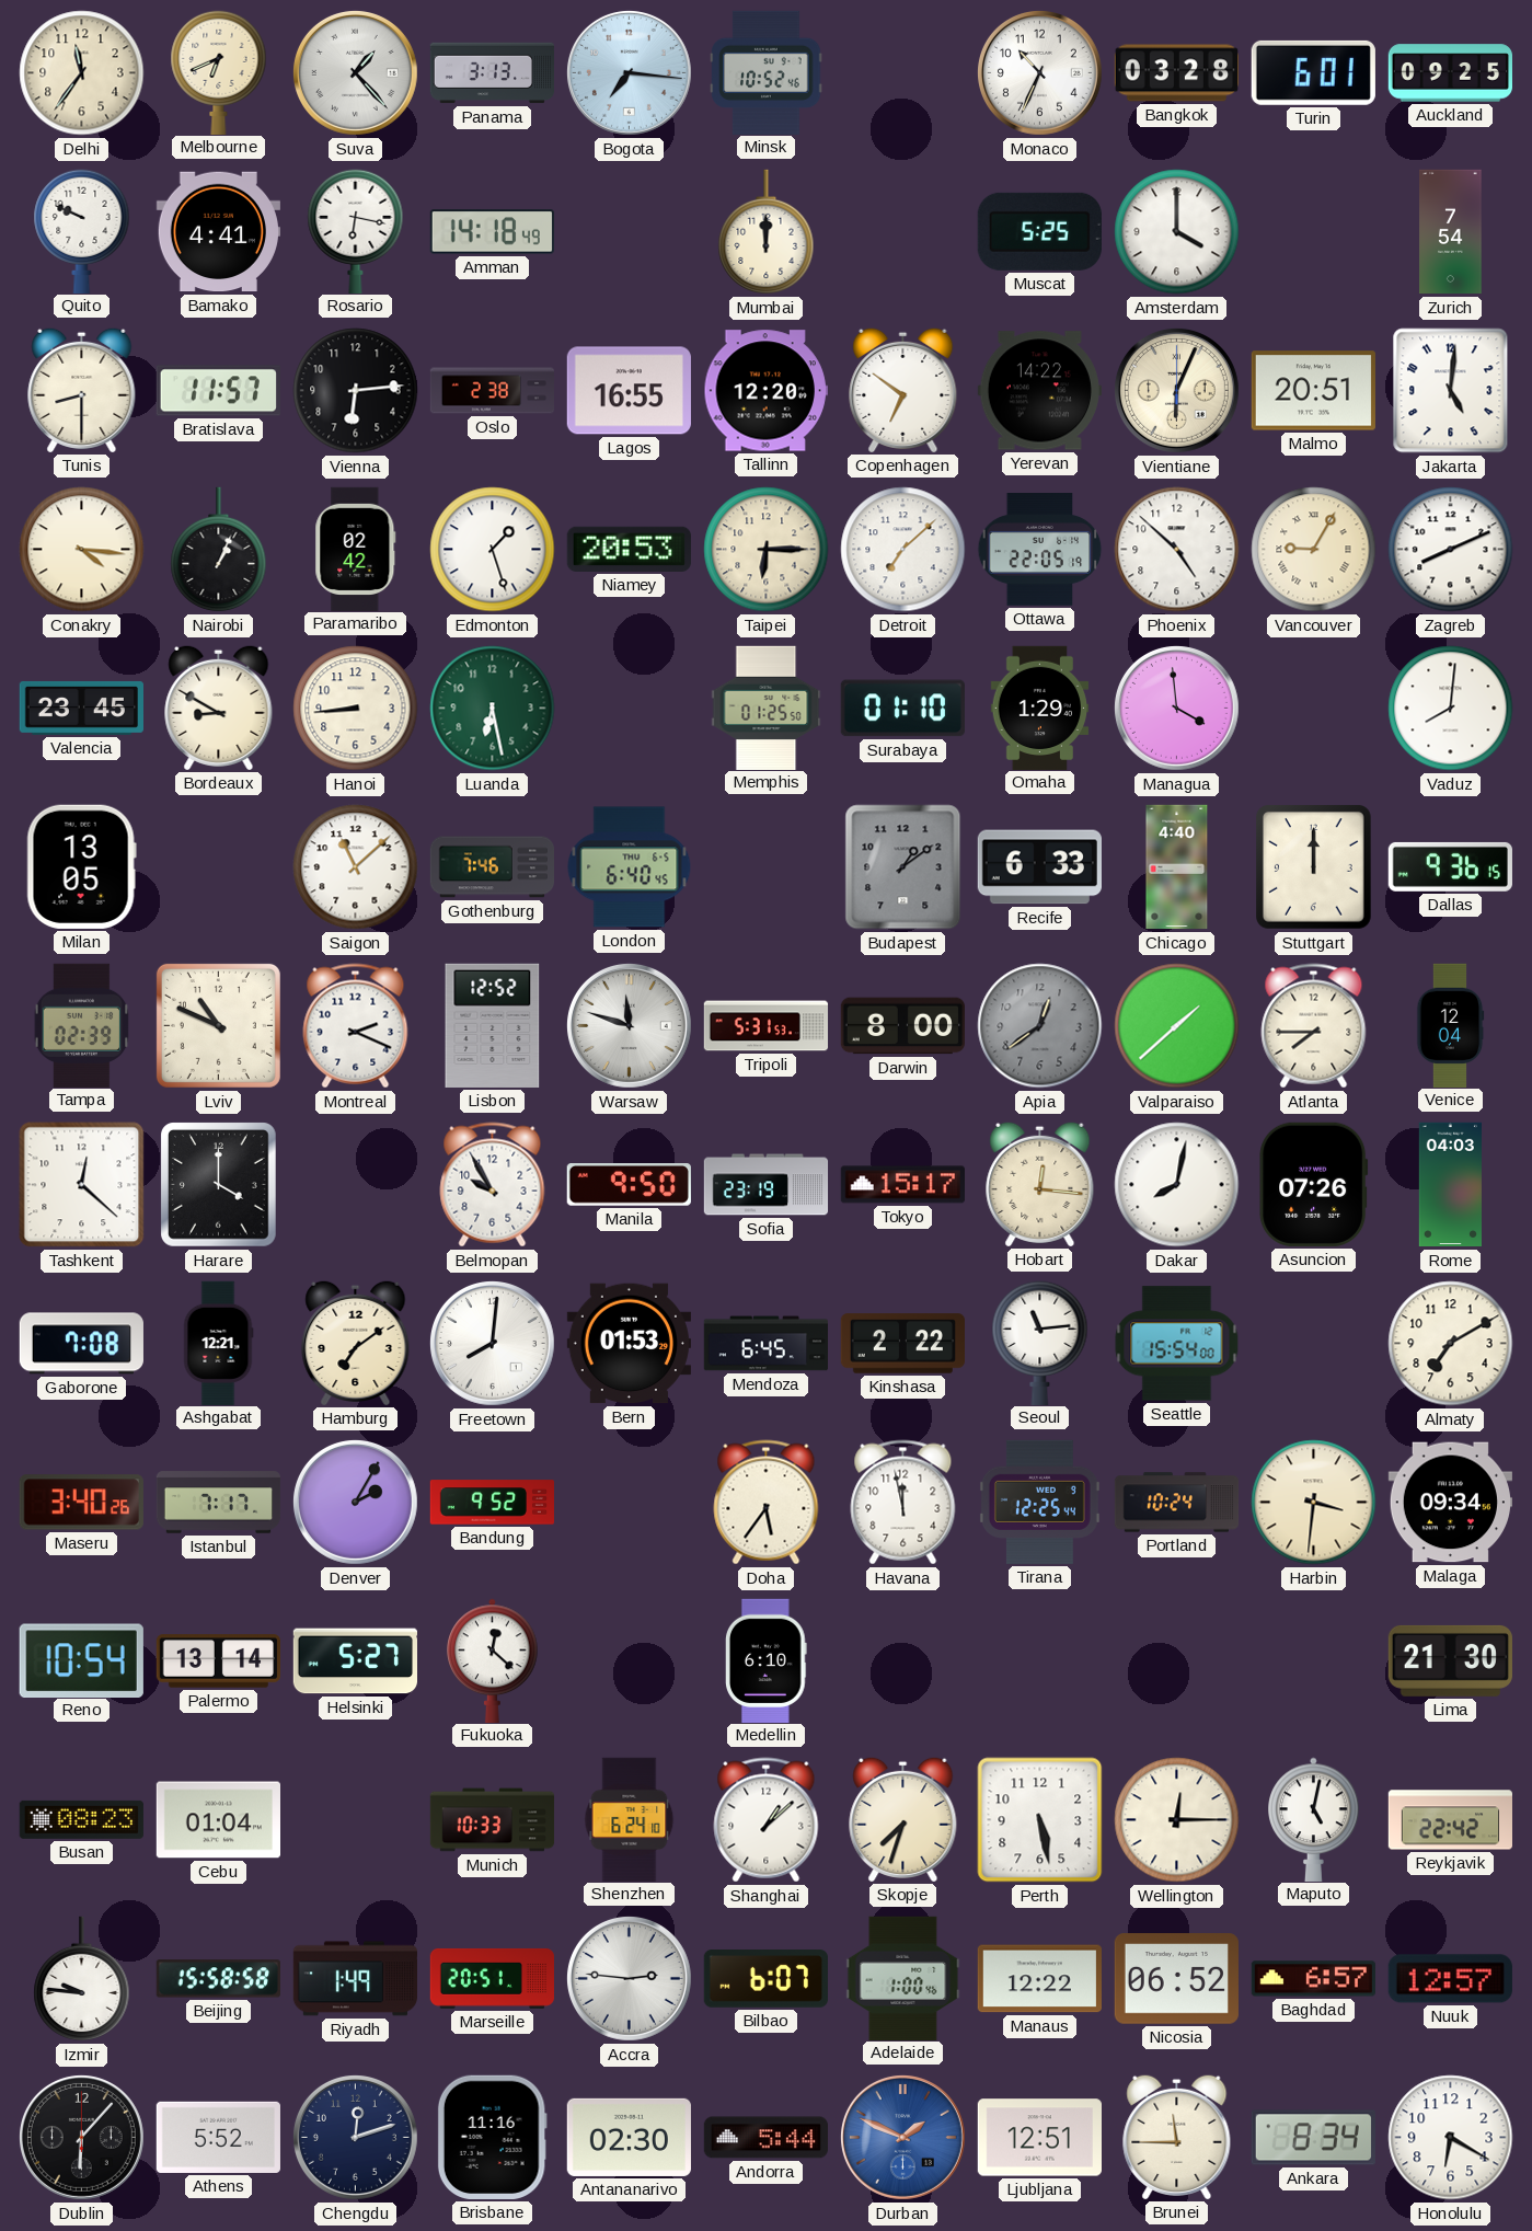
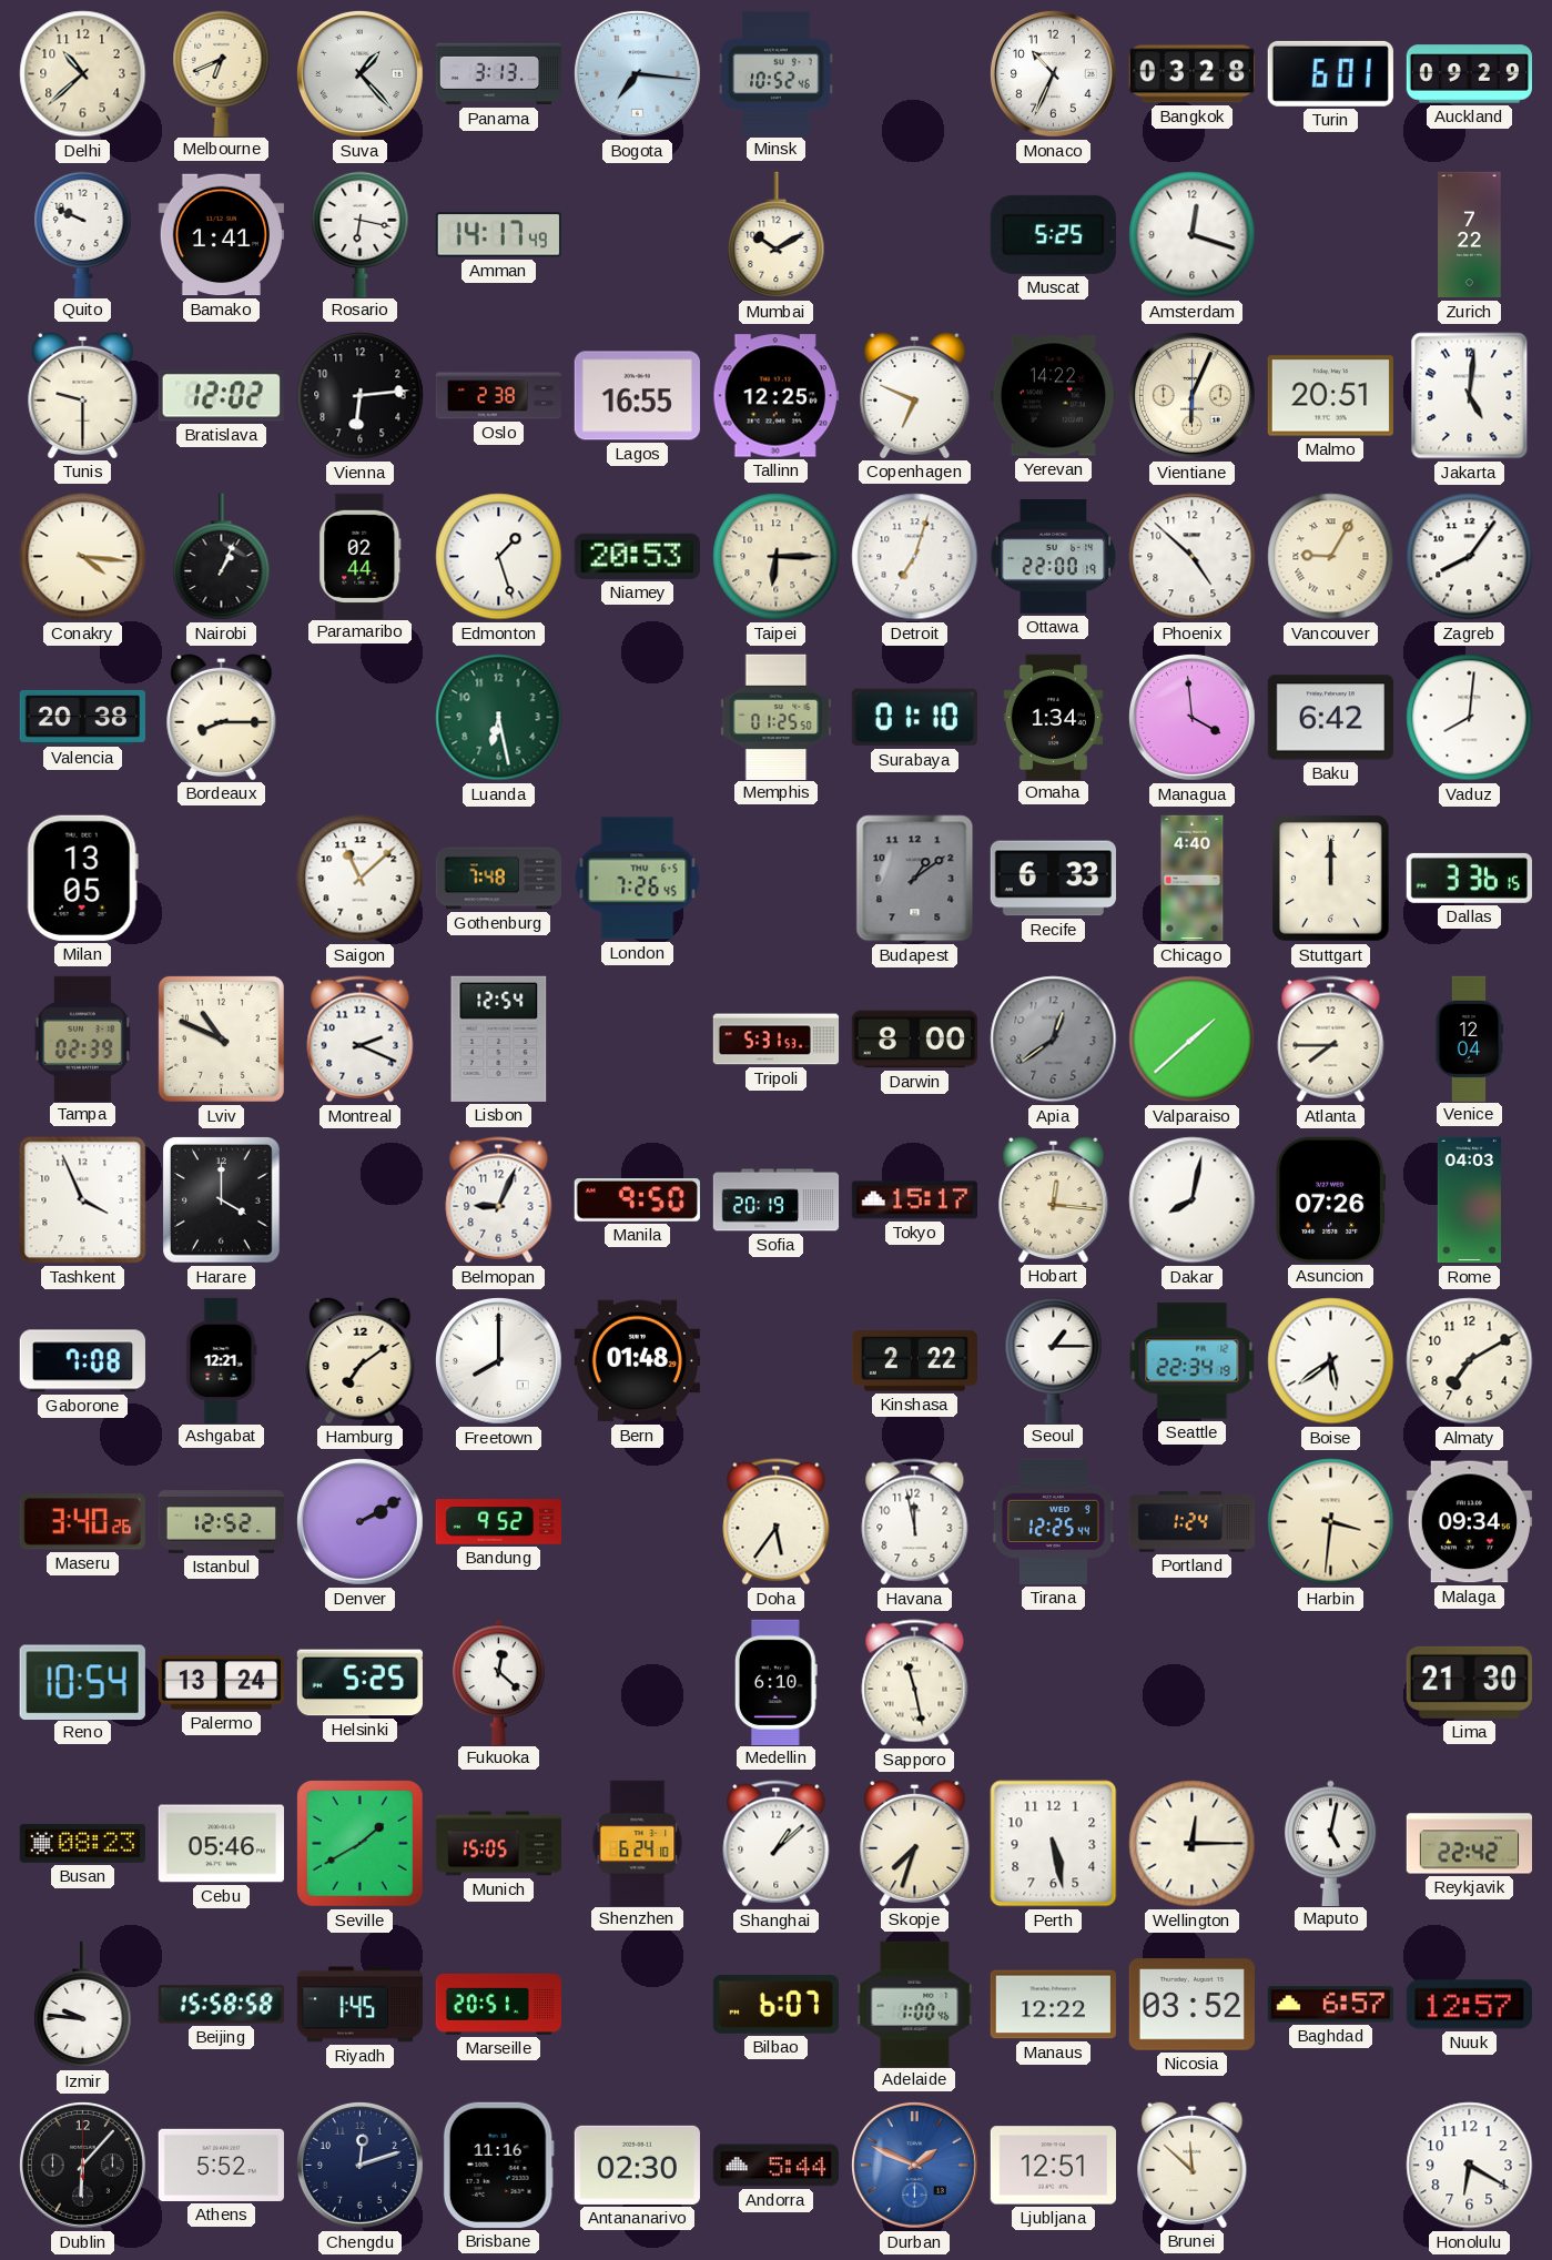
Delhi: 11:36 -> 10:38 (83, 74)
Auckland: 09:25 -> 09:29 (1469, 74)
Bamako: 4:41 -> 1:41 (221, 235)
Amman: 14:18 -> 14:17 (498, 235)
Mumbai: 12:00 -> 10:10 (777, 235)
Amsterdam: 4:00 -> 12:18 (1193, 235)
Zurich: 7:54 -> 7:22 (1470, 235)
Tunis: 8:30 -> 9:30 (83, 395)
Bratislava: 11:57 -> 12:02 (221, 396)
Tallinn: 12:20 -> 12:25 (775, 396)
Copenhagen: 6:51 -> 6:49 (915, 395)
Paramaribo: 02:42 -> 02:44 (361, 556)
Detroit: 7:08 -> 7:03 (915, 557)
Ottawa: 22:05 -> 22:00 (1054, 557)
Zagreb: 8:11 -> 8:06 (1470, 557)
Valencia: 23:45 -> 20:38 (82, 717)
Bordeaux: 8:50 -> 8:15 (222, 717)
Hanoi: 8:44 -> none (356, 709)
Omaha: 1:29 -> 1:34 (1054, 717)
Baku: none -> 6:42 (1330, 718)
Gothenburg: 7:46 -> 7:48 (498, 879)
London: 6:40 -> 7:26 (638, 879)
Dallas: 9:36 -> 3:36 (1469, 878)
Lisbon: 12:52 -> 12:54 (499, 1038)
Warsaw: 11:48 -> none (629, 1025)
Tashkent: 12:22 -> 3:56 (83, 1200)
Belmopan: 9:55 -> 9:04 (499, 1200)
Sofia: 23:19 -> 20:19 (777, 1200)
Freetown: 8:01 -> 8:00 (498, 1360)
Bern: 01:53 -> 01:48 (637, 1361)
Mendoza: 6:45 -> none (765, 1344)
Seoul: 11:14 -> 1:15 (1054, 1360)
Seattle: 15:54 -> 22:34 (1193, 1361)
Boise: none -> 5:39 (1331, 1361)
Istanbul: 7:17 -> 12:52 (222, 1522)
Denver: 2:05 -> 2:10 (359, 1521)
Portland: 10:24 -> 1:24 (1193, 1522)
Palermo: 13:14 -> 13:24 (221, 1683)
Helsinki: 5:27 -> 5:25 (359, 1683)
Sapporo: none -> 11:28 (915, 1683)
Cebu: 01:04 -> 05:46 (221, 1844)
Seville: none -> 1:40 (361, 1844)
Munich: 10:33 -> 15:05 (499, 1844)
Riyadh: 1:49 -> 1:45 (359, 2005)
Accra: 2:46 -> none (629, 1978)
Nicosia: 06:52 -> 03:52 (1191, 2005)
Brunei: 11:45 -> 11:52 (1193, 2165)
Ankara: 8:34 -> none (1313, 2138)
